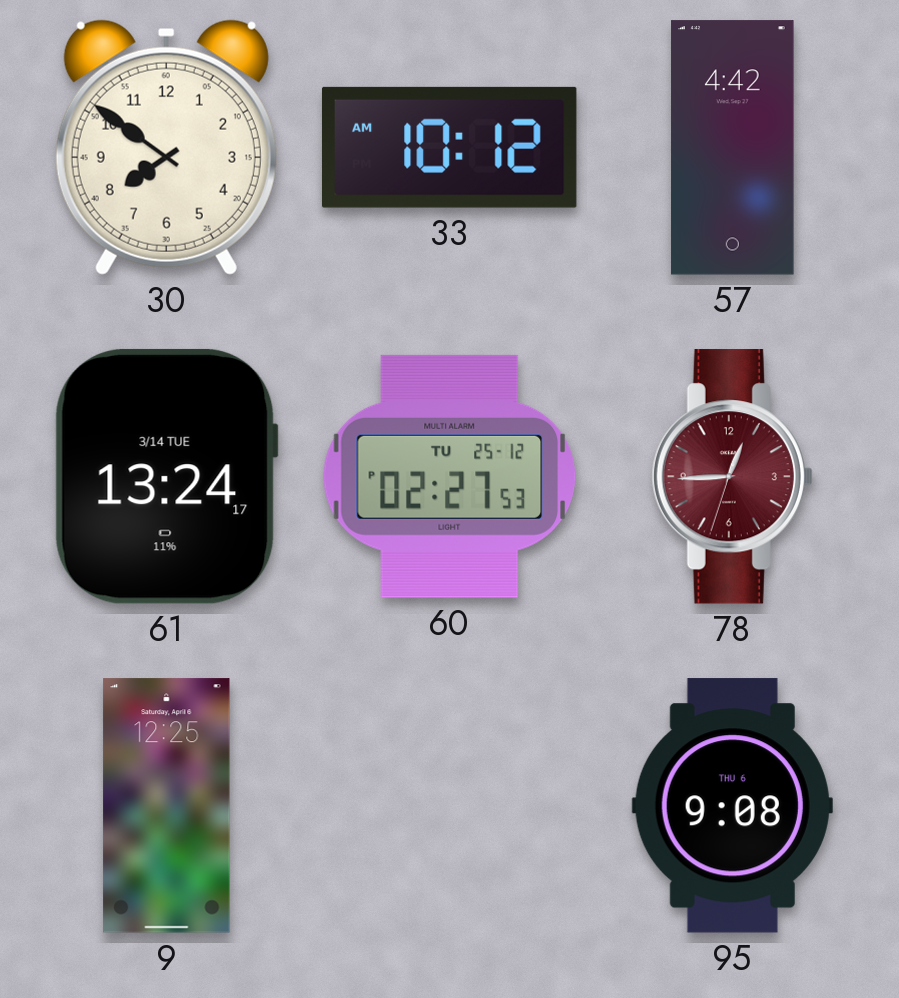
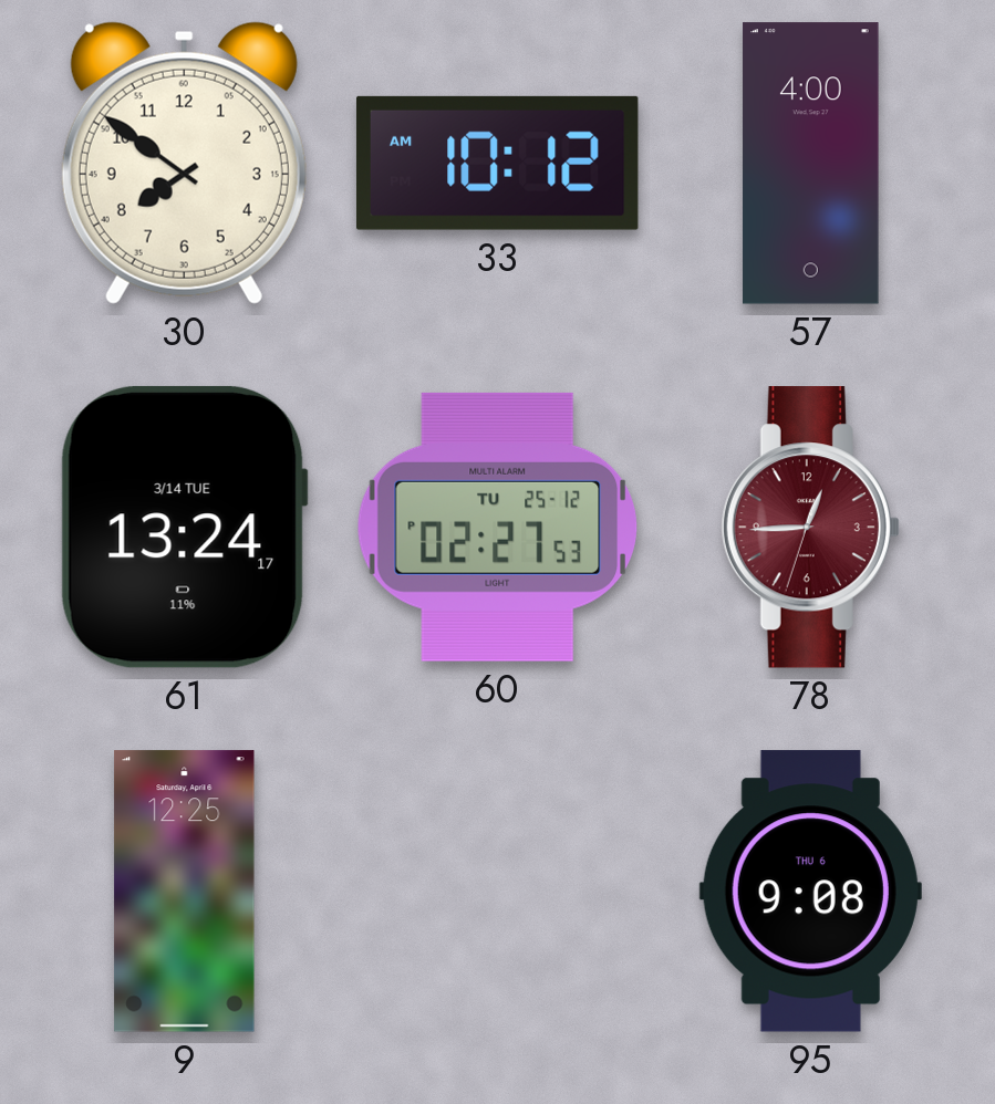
57: 4:42 -> 4:00 (811, 164)
